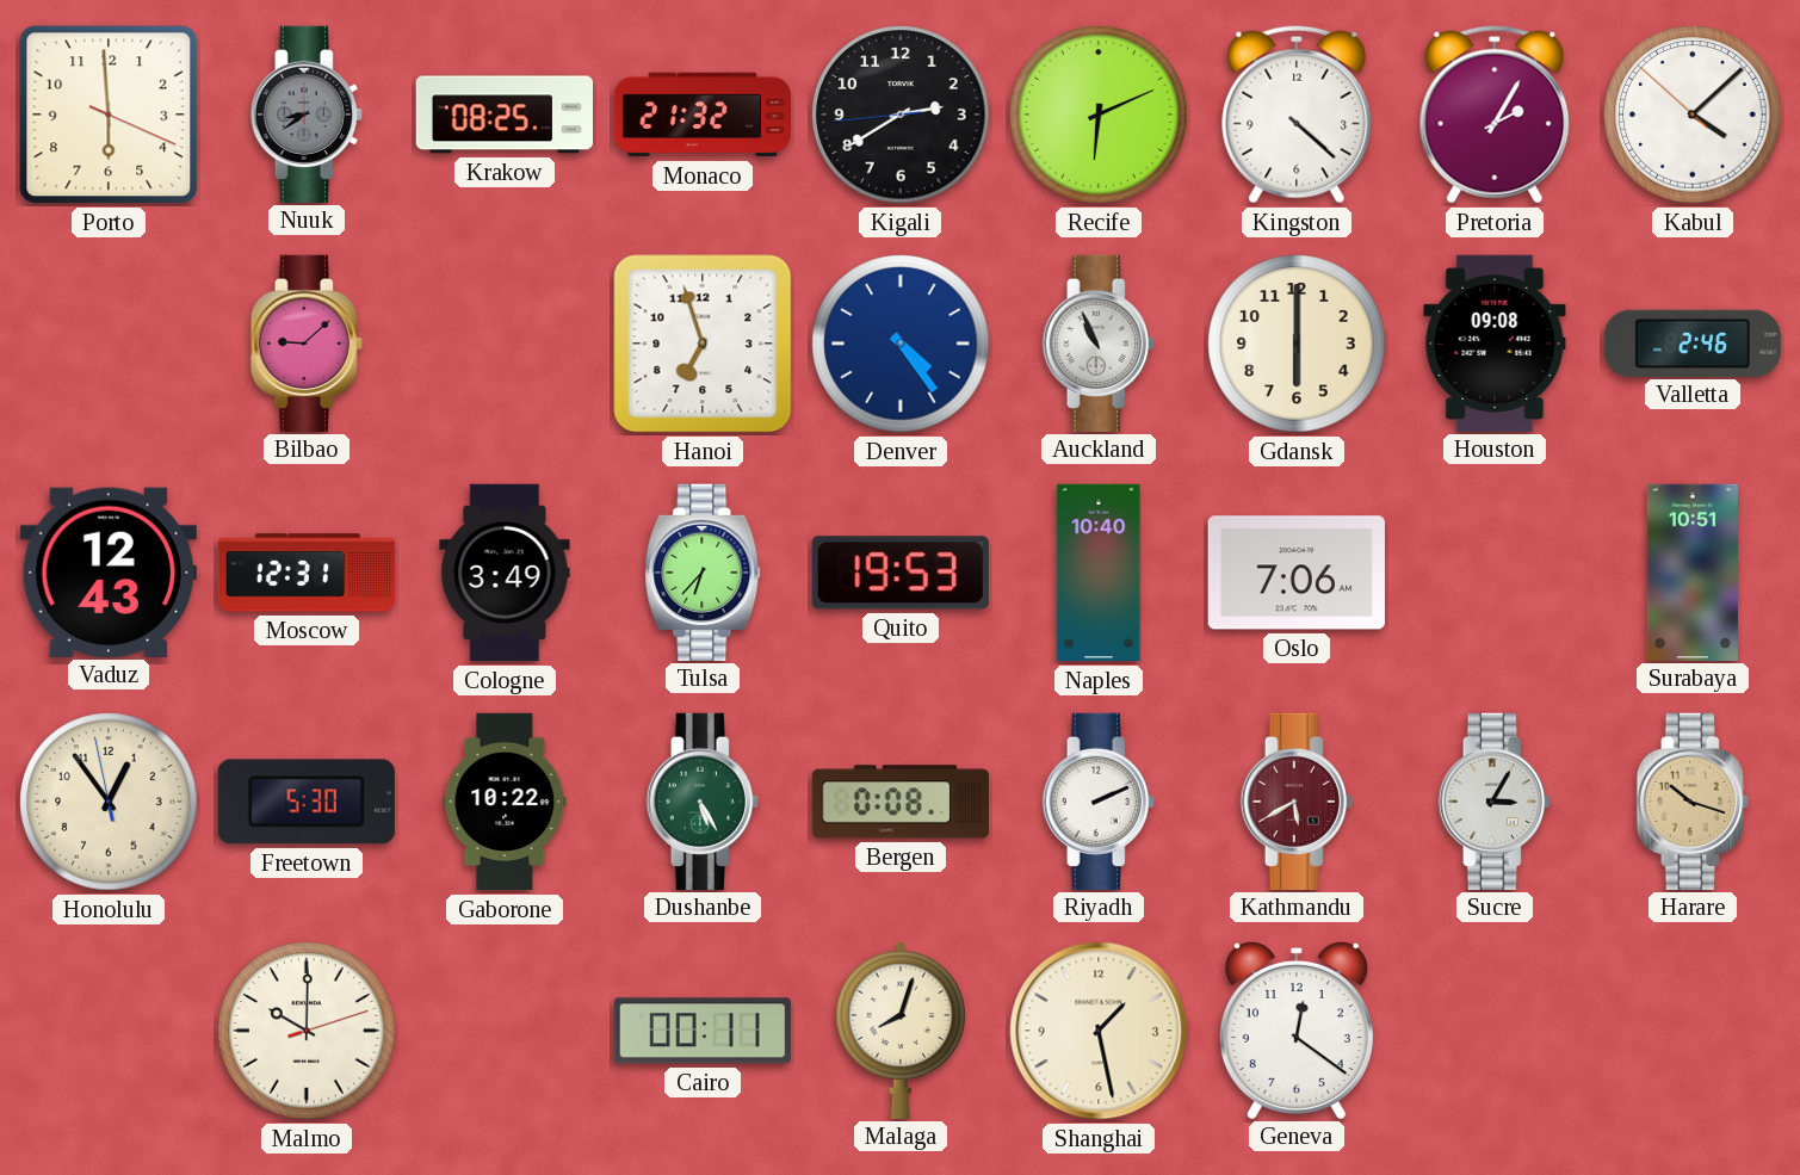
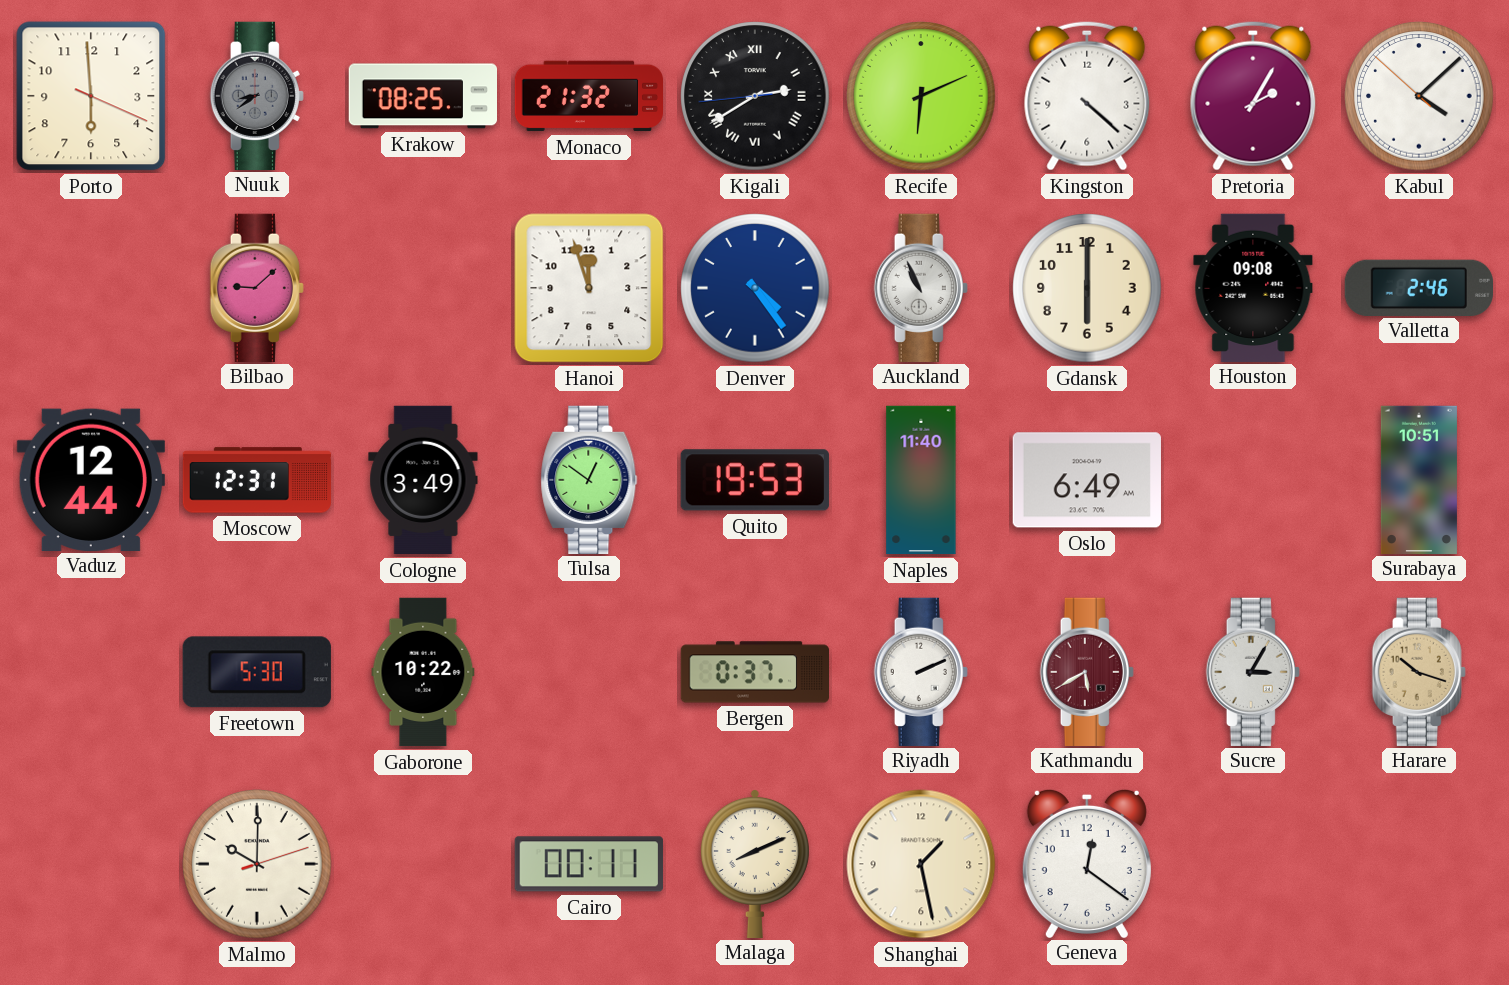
Kigali numerals: Arabic -> Roman (755, 96)
Hanoi: 6:57 -> 11:57 (589, 288)
Vaduz: 12:43 -> 12:44 (91, 479)
Tulsa: 6:37 -> 12:51 (589, 479)
Naples: 10:40 -> 11:40 (921, 480)
Oslo: 7:06 -> 6:49 (1087, 480)
Honolulu: 12:53 -> none (109, 802)
Dushanbe: 5:25 -> none (703, 800)
Bergen: 0:08 -> 0:37 (754, 672)
Malaga: 8:03 -> 8:11 (755, 863)
